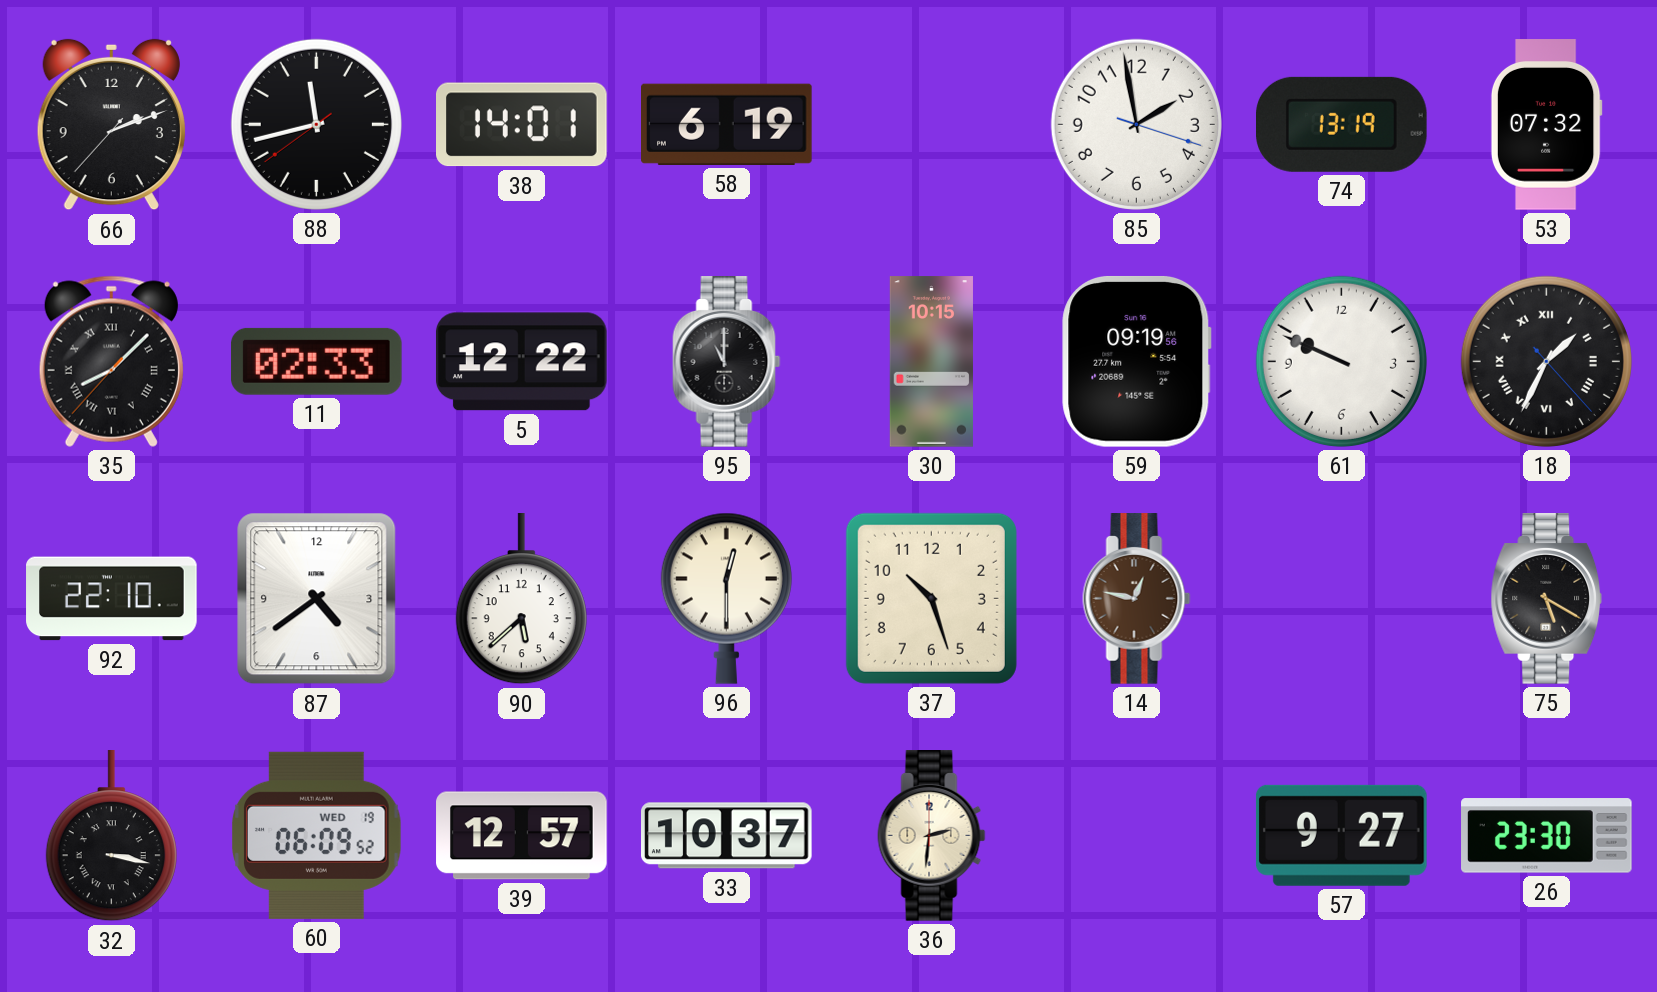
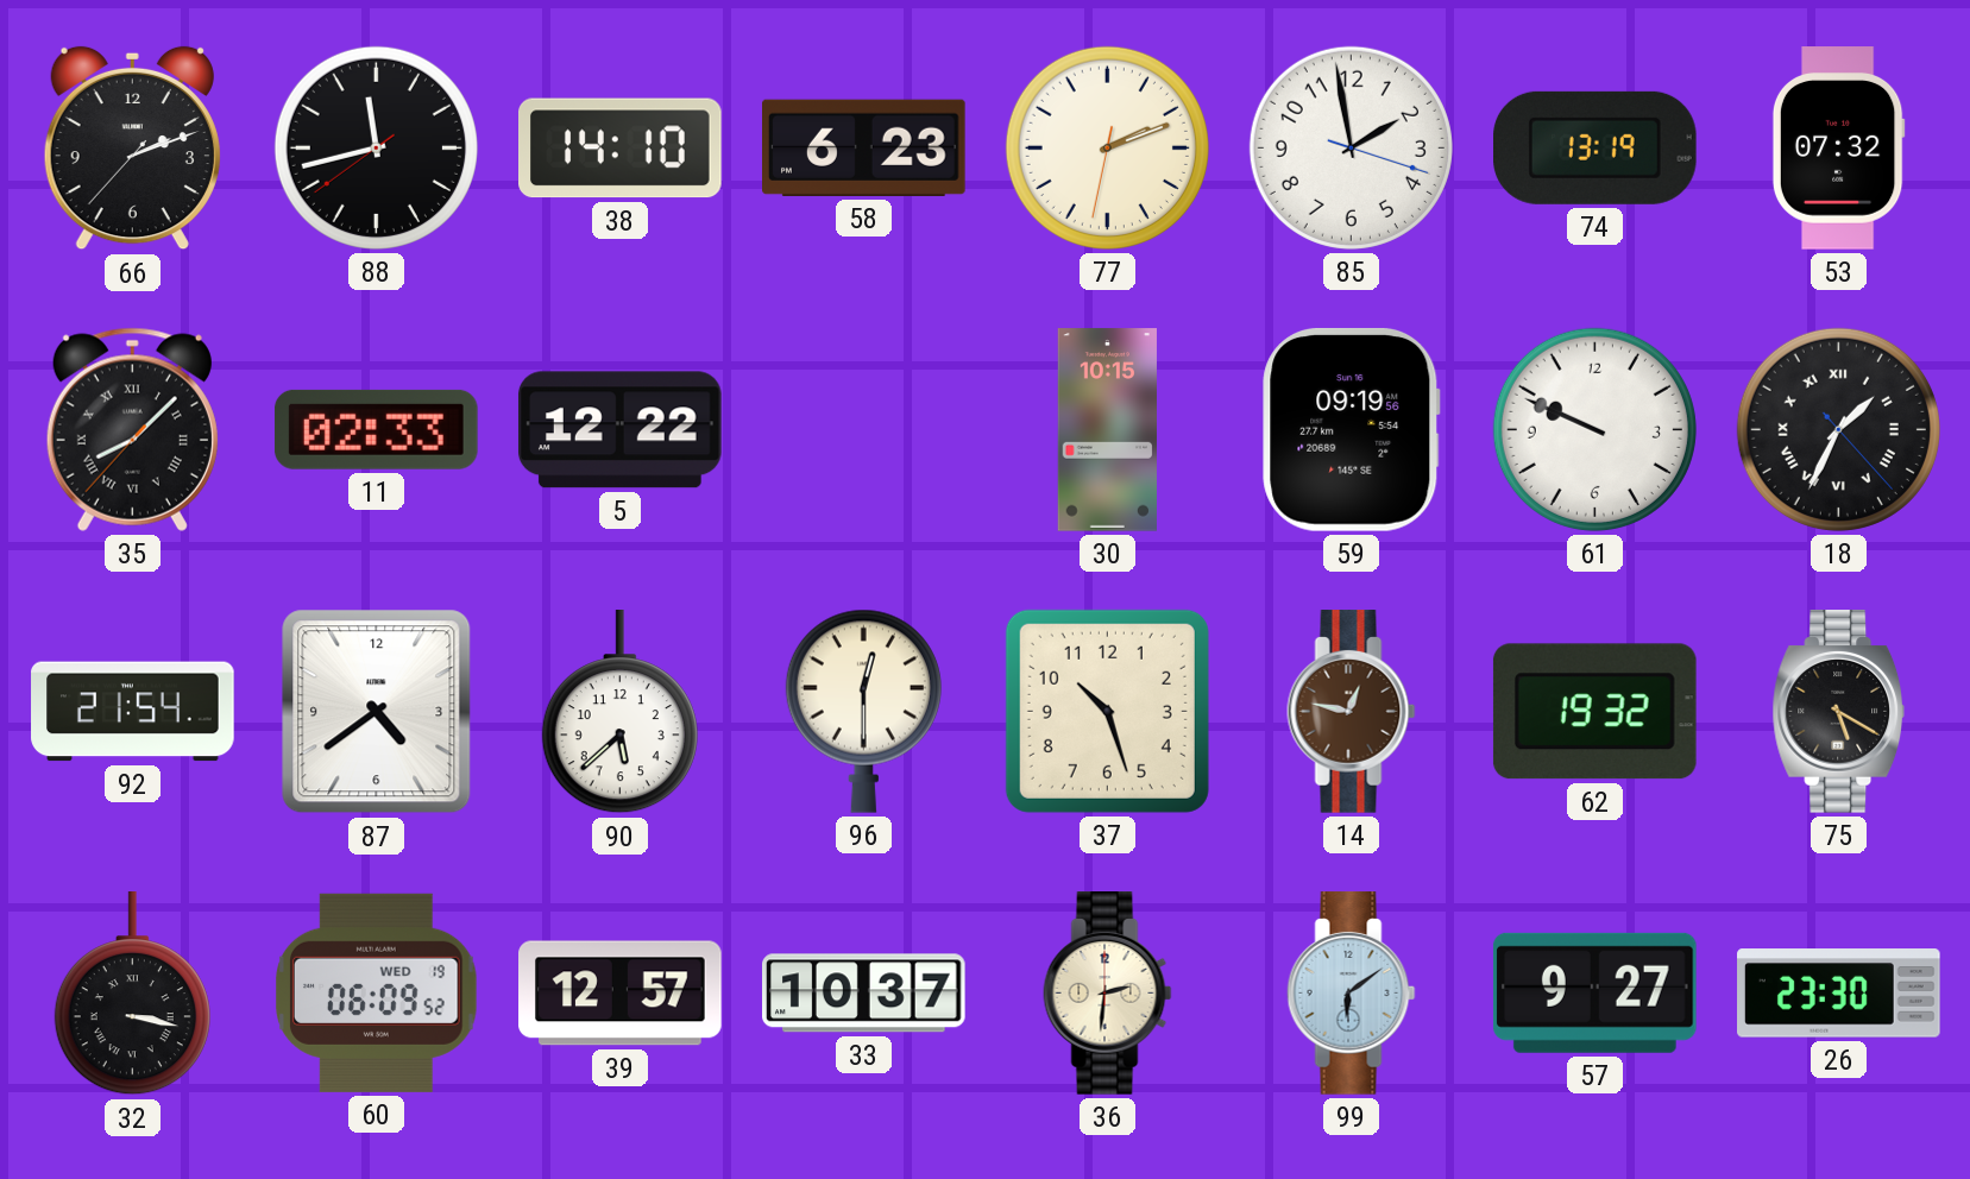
38: 14:01 -> 14:10 (621, 149)
58: 6:19 -> 6:23 (864, 147)
77: none -> 2:11 (1107, 147)
95: 11:00 -> none (727, 362)
92: 22:10 -> 21:54 (133, 712)
62: none -> 19:32 (1594, 712)
99: none -> 6:09 (1352, 994)
